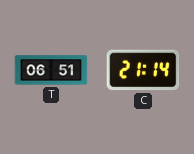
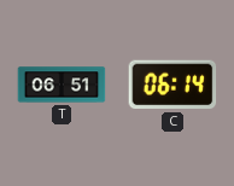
C: 21:14 -> 06:14 (172, 85)
